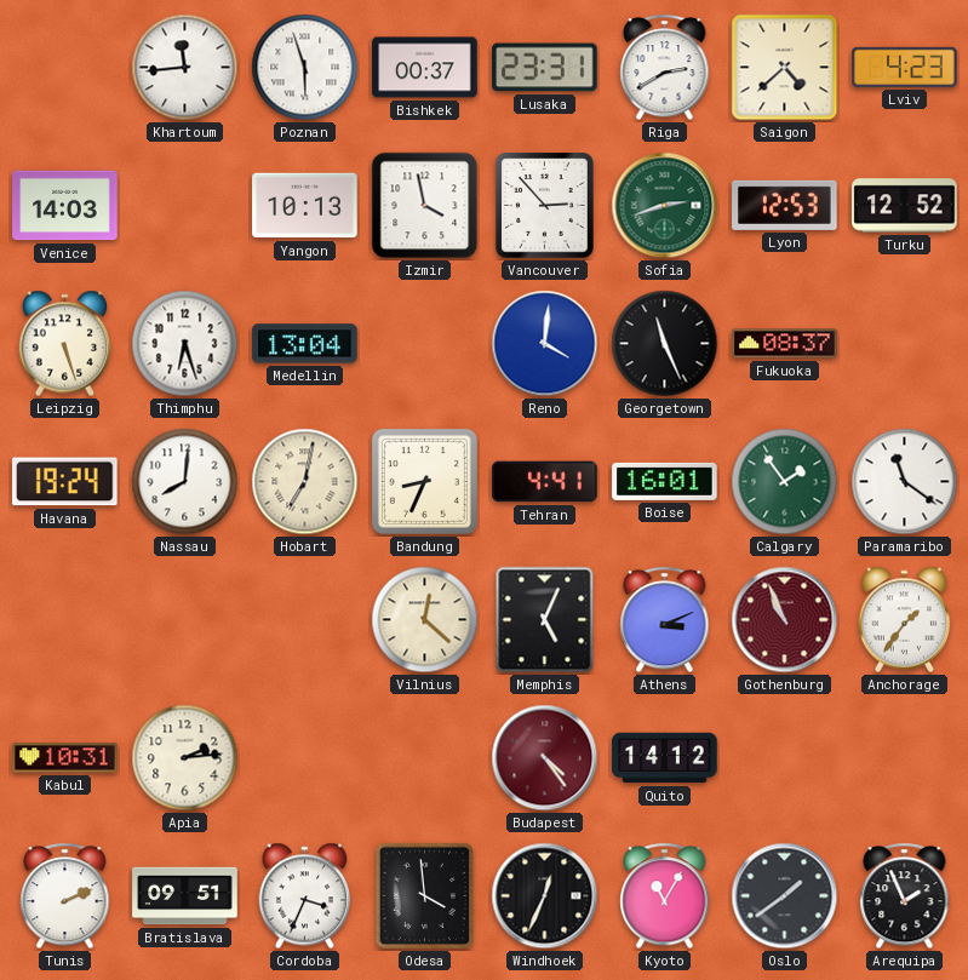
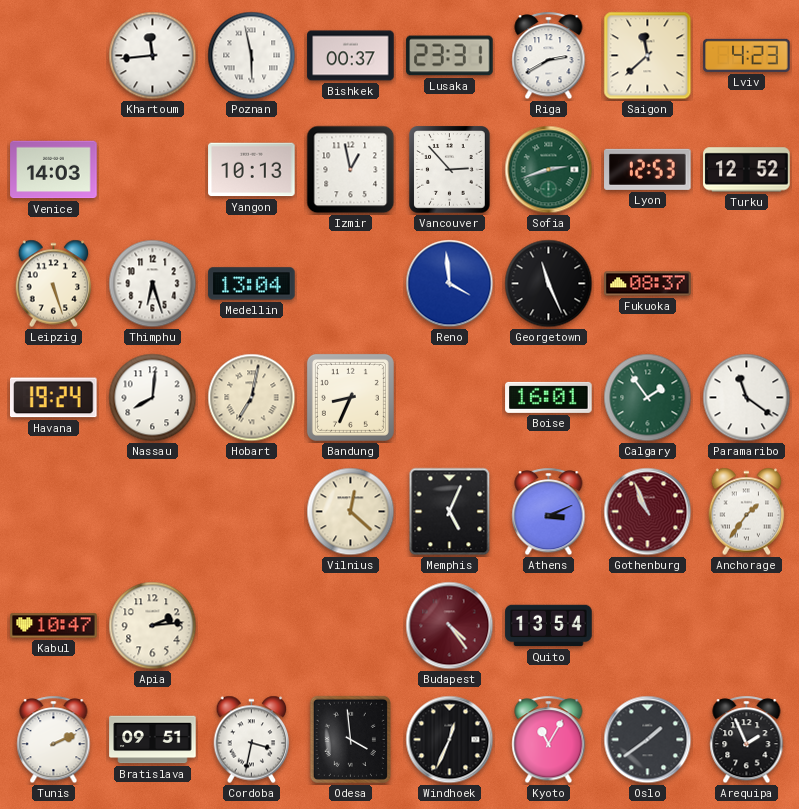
Poznan: 5:57 -> 5:58 (252, 56)
Saigon: 4:38 -> 11:38 (648, 56)
Izmir: 3:58 -> 12:58 (351, 170)
Reno: 4:01 -> 3:59 (450, 284)
Tehran: 4:41 -> none (545, 482)
Kabul: 10:31 -> 10:47 (54, 626)
Quito: 14:12 -> 13:54 (549, 626)
Cordoba: 3:34 -> 3:32 (252, 740)
